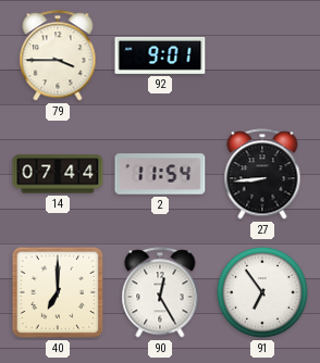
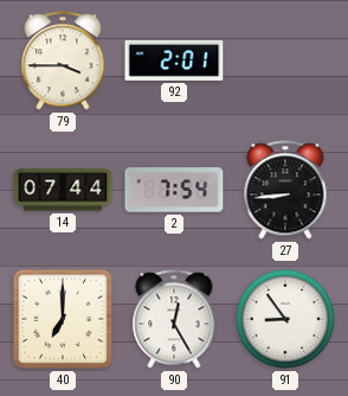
92: 9:01 -> 2:01 (174, 60)
2: 11:54 -> 7:54 (174, 190)
91: 6:54 -> 8:54 (285, 319)
